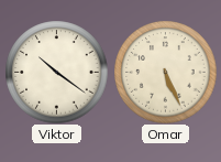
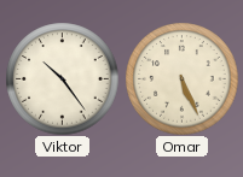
Viktor: 10:21 -> 10:24 (62, 78)
